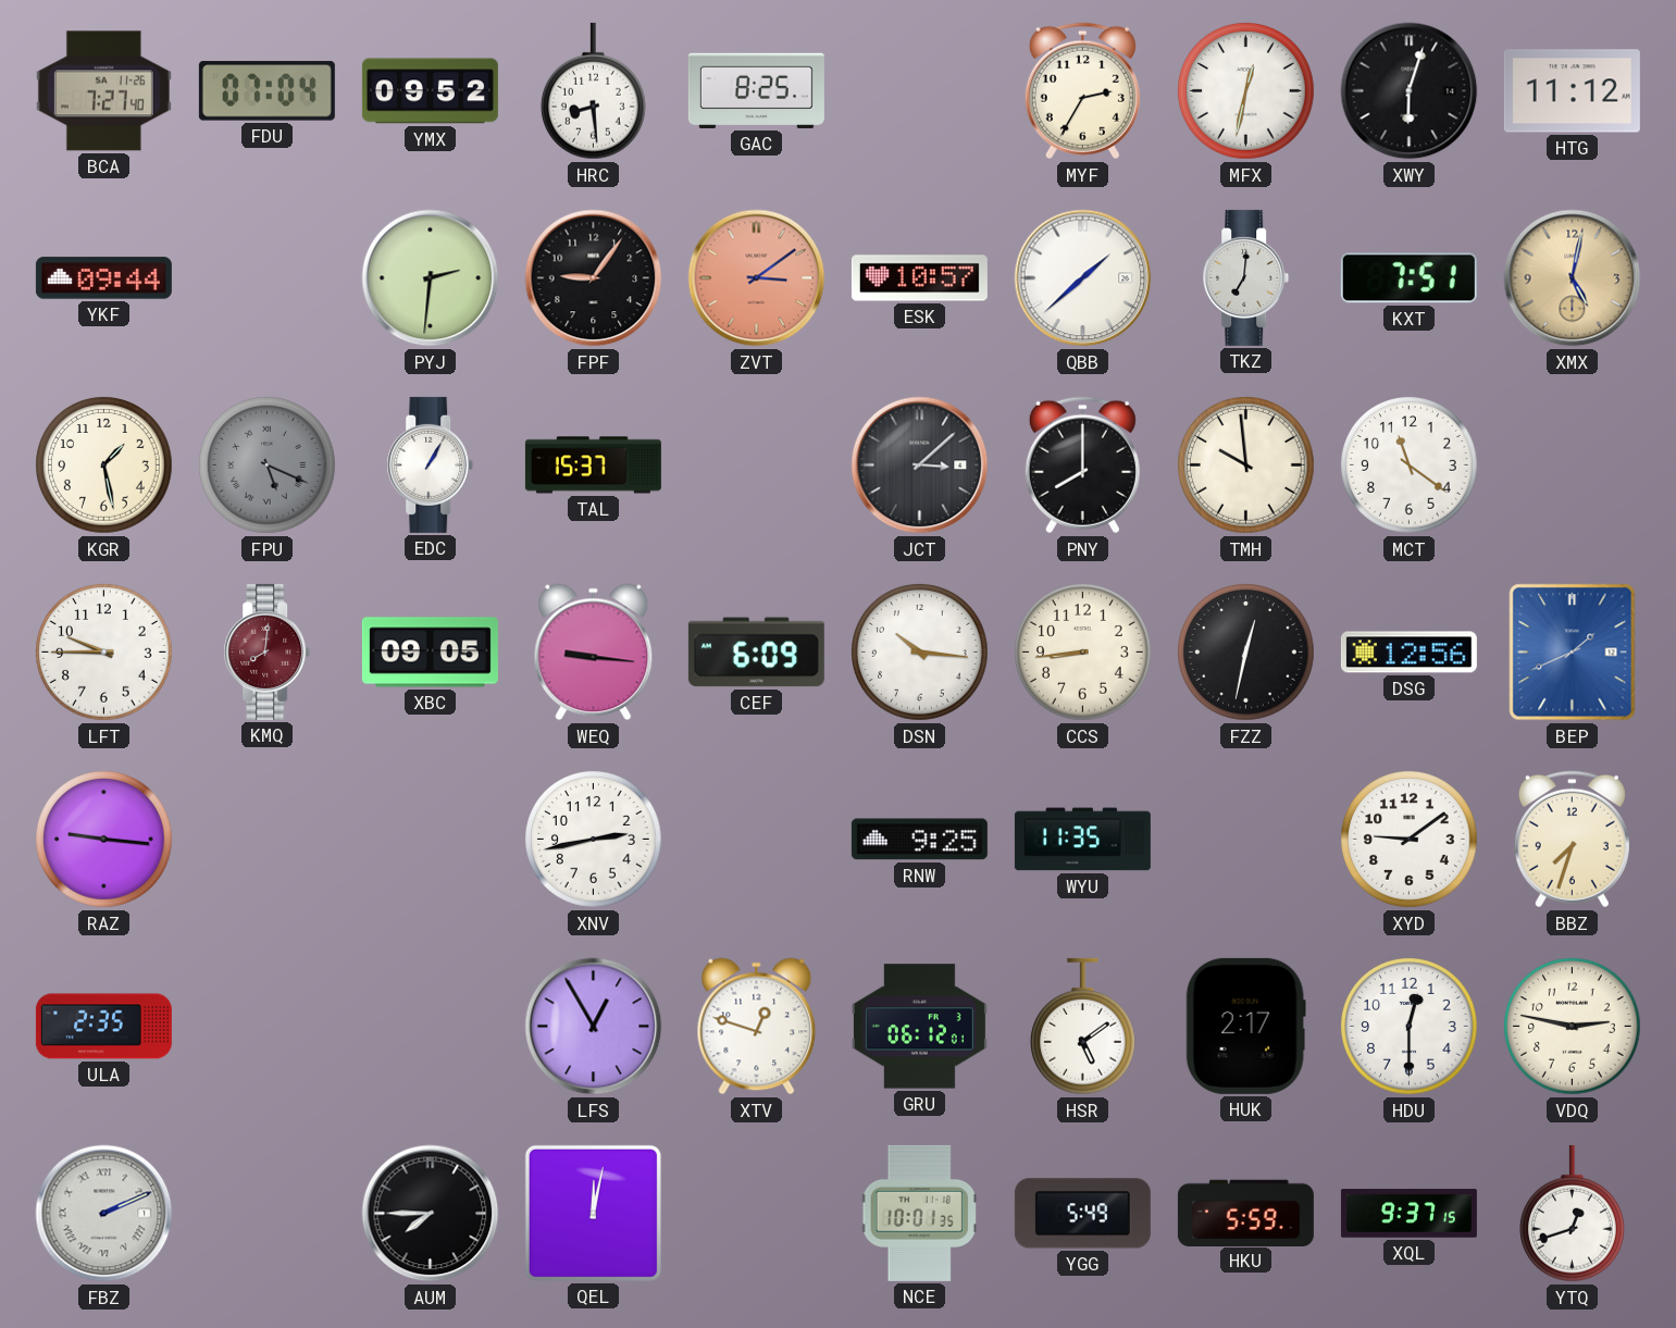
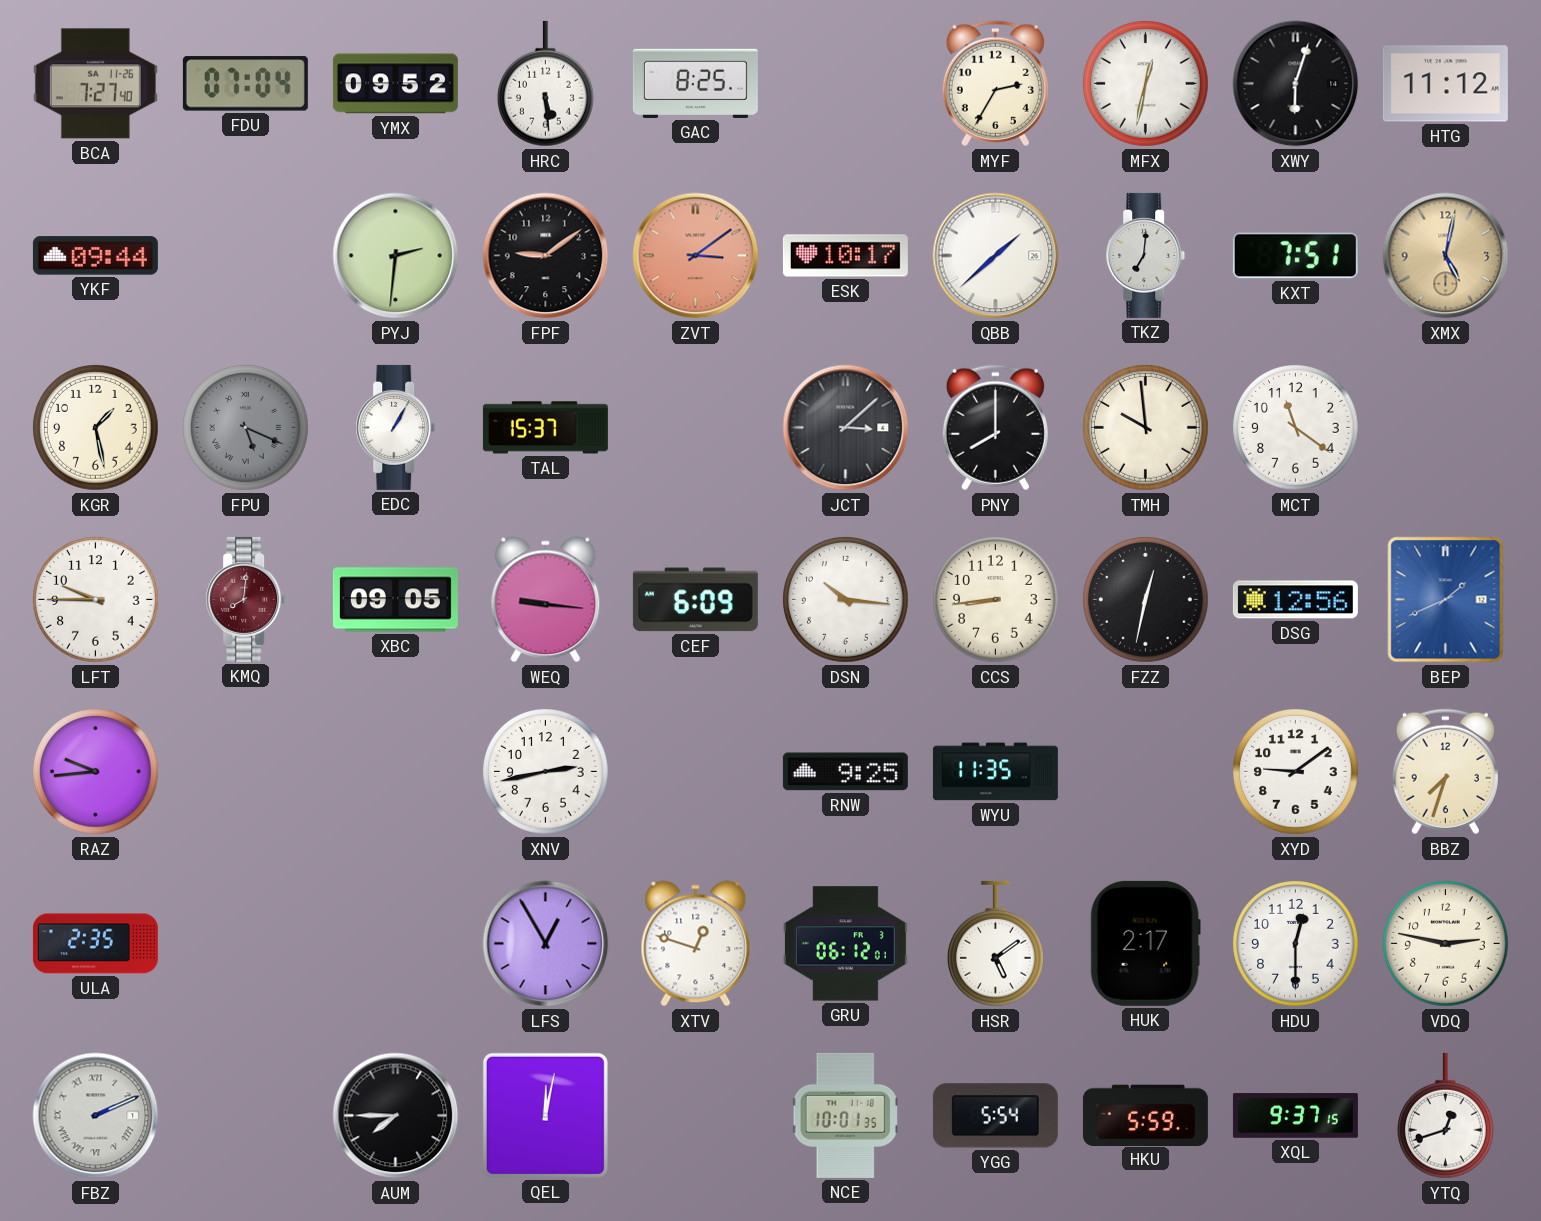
HRC: 8:29 -> 5:29 (545, 84)
FPF: 9:06 -> 9:09 (546, 256)
ESK: 10:57 -> 10:17 (845, 256)
RAZ: 9:16 -> 9:44 (96, 772)
YGG: 5:49 -> 5:54 (995, 1116)
